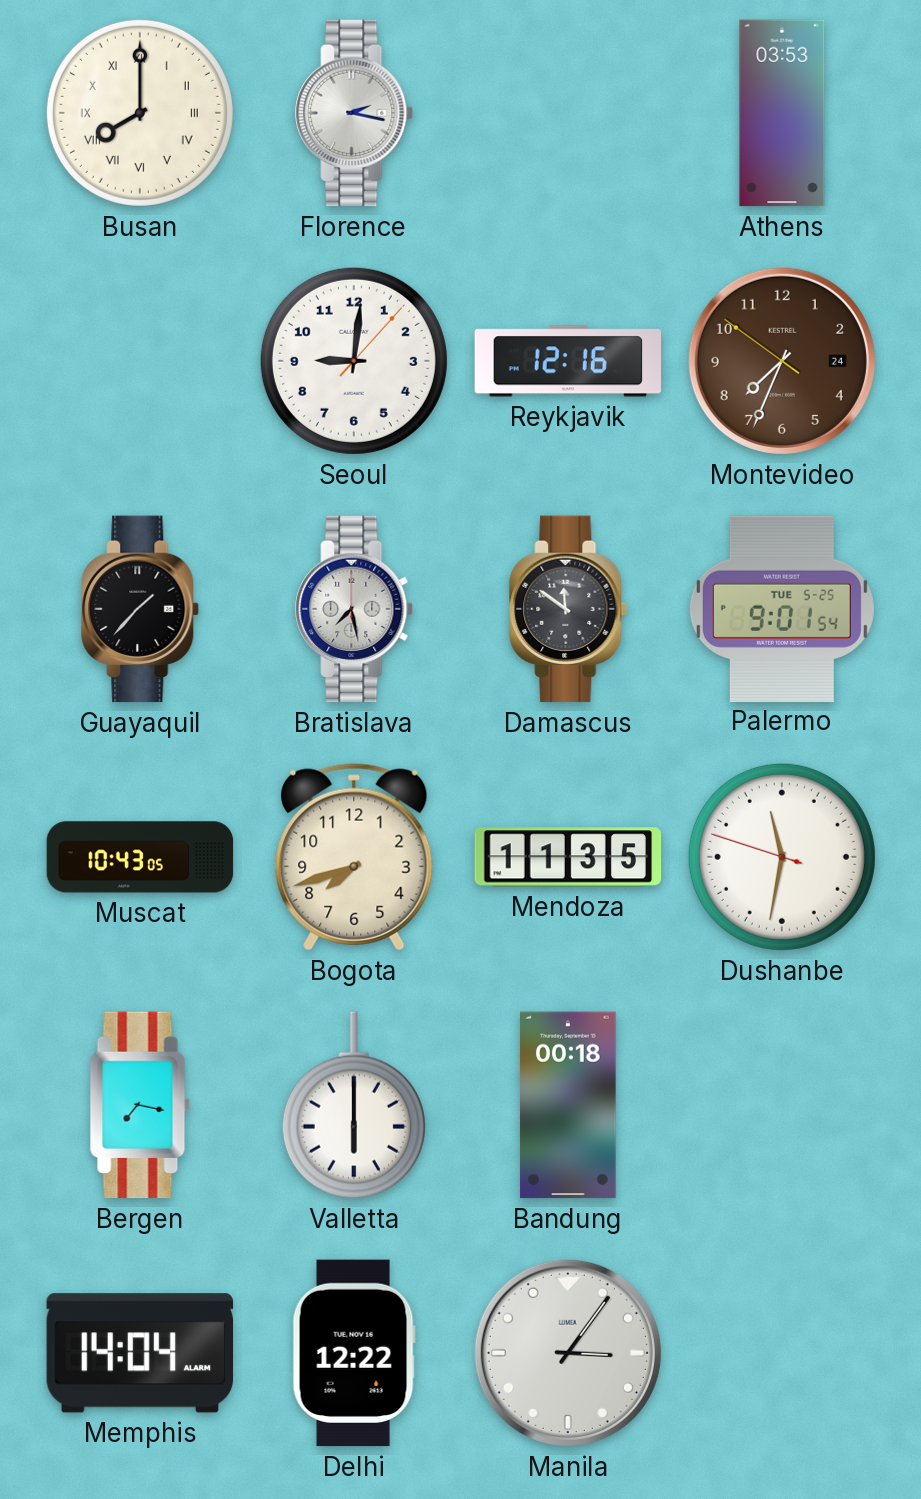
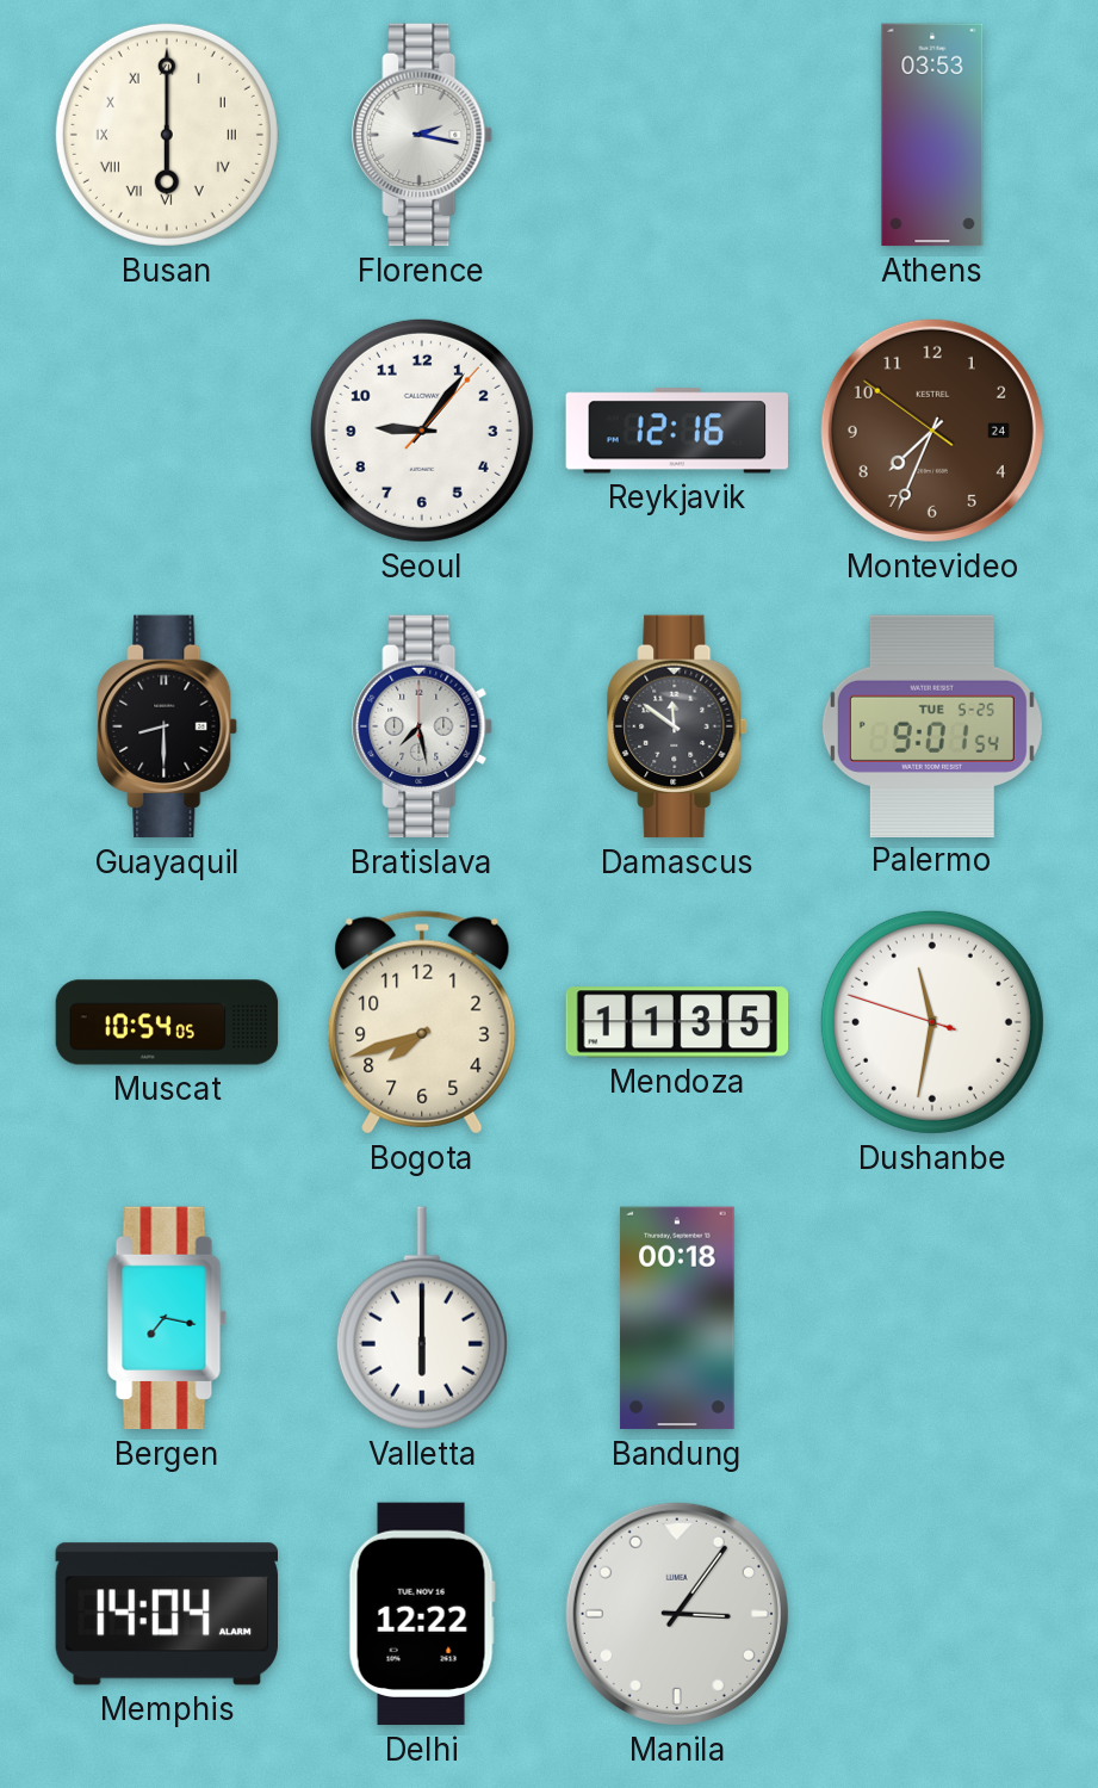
Busan: 8:00 -> 6:00 (167, 135)
Seoul: 9:01 -> 9:06 (422, 431)
Guayaquil: 1:37 -> 8:30 (168, 726)
Muscat: 10:43 -> 10:54 (167, 1022)
